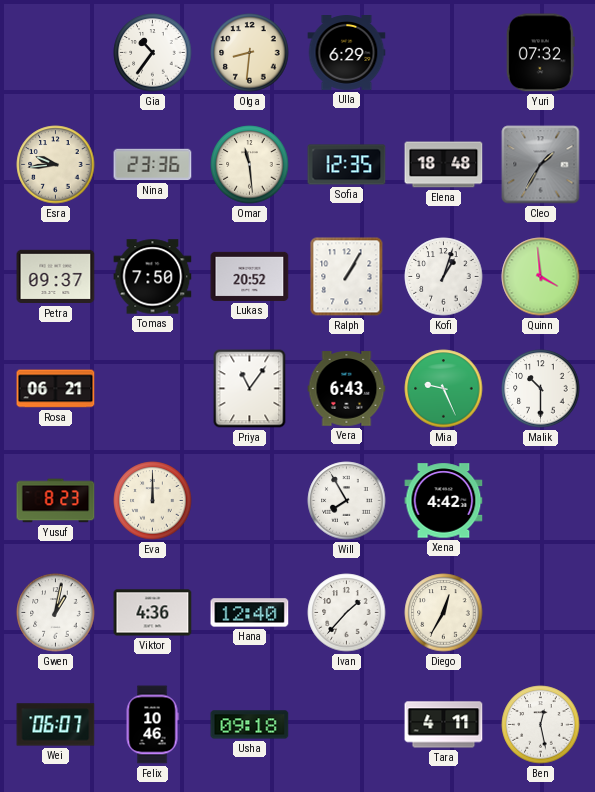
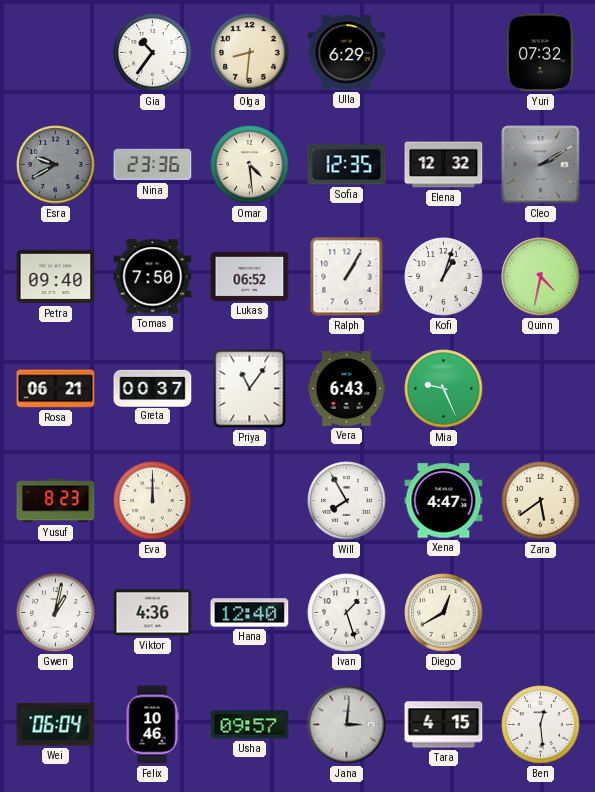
Esra: 9:44 -> 9:40 (56, 165)
Esra dial: cream -> grey (56, 165)
Omar: 11:29 -> 4:29 (250, 165)
Elena: 18:48 -> 12:32 (444, 165)
Cleo: 1:35 -> 2:10 (541, 165)
Petra: 09:37 -> 09:40 (56, 277)
Lukas: 20:52 -> 06:52 (250, 276)
Quinn: 3:59 -> 4:32 (541, 277)
Greta: none -> 00:37 (153, 388)
Malik: 10:30 -> none (541, 389)
Xena: 4:42 -> 4:47 (444, 501)
Zara: none -> 5:39 (541, 501)
Ivan: 1:37 -> 1:27 (347, 613)
Diego: 12:35 -> 12:40 (444, 613)
Wei: 06:07 -> 06:04 (56, 725)
Usha: 09:18 -> 09:57 (250, 725)
Jana: none -> 3:01 (347, 725)
Tara: 4:11 -> 4:15 (444, 725)
Ben: 12:28 -> 12:29 (541, 725)
